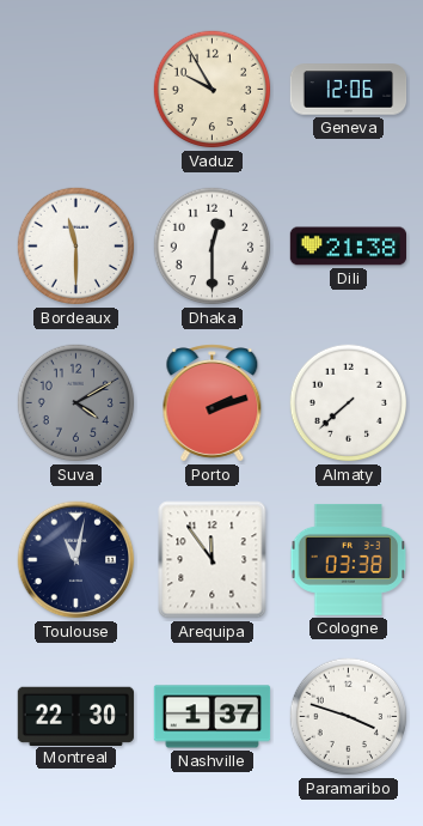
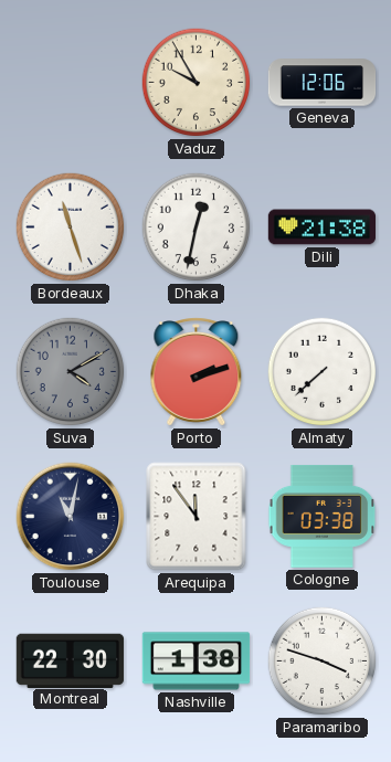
Bordeaux: 11:30 -> 11:27 (71, 227)
Dhaka: 12:30 -> 12:32 (197, 227)
Nashville: 1:37 -> 1:38 (197, 662)
